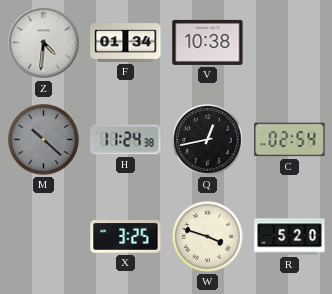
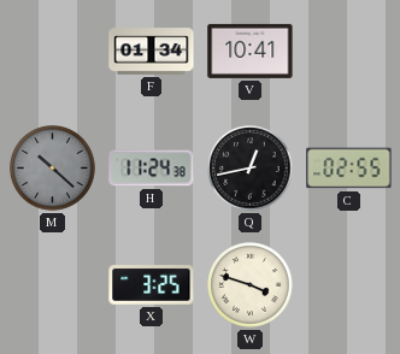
Z: 4:31 -> none (44, 43)
V: 10:38 -> 10:41 (251, 51)
C: 02:54 -> 02:55 (349, 169)
R: 5:20 -> none (290, 237)
